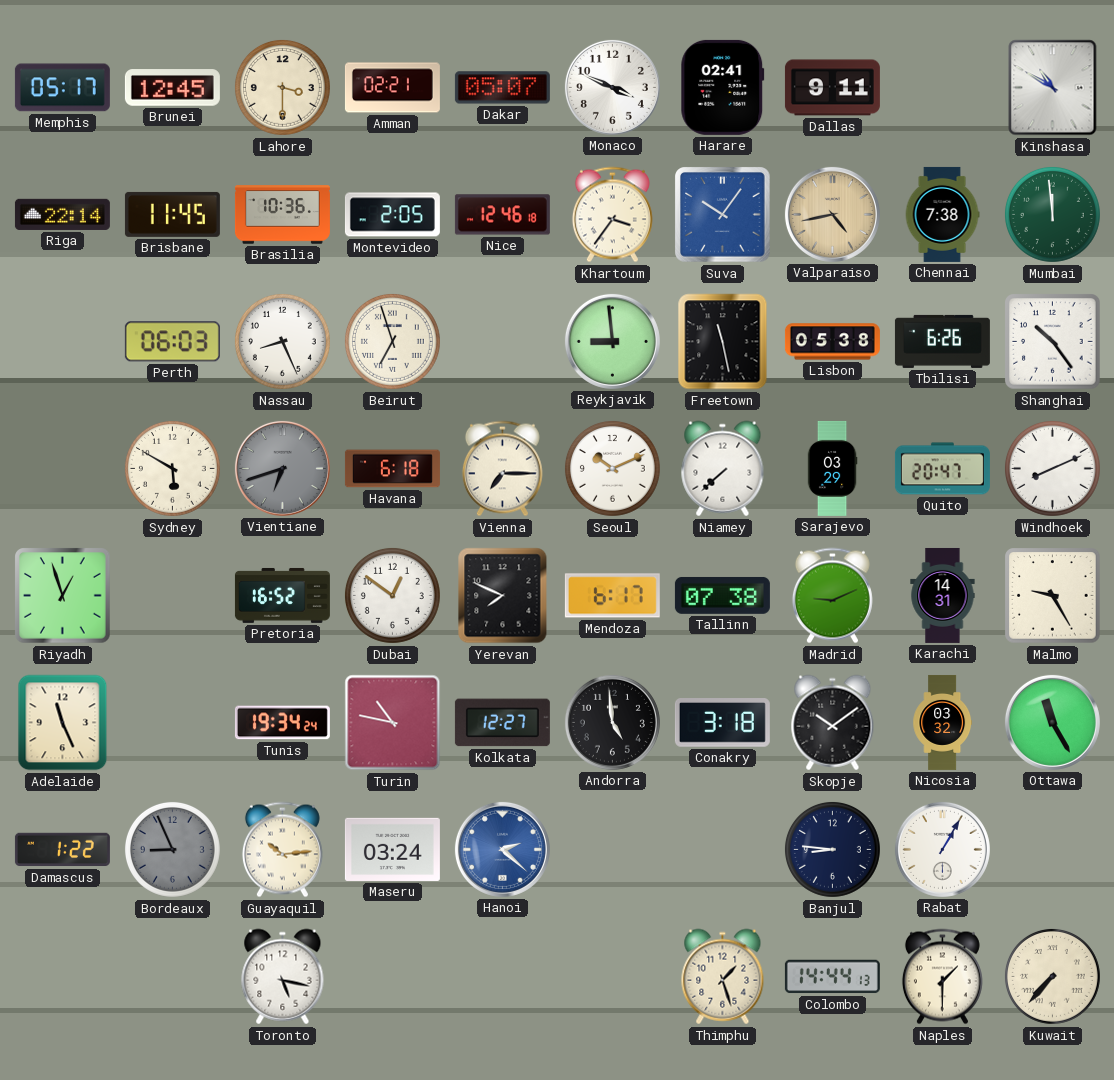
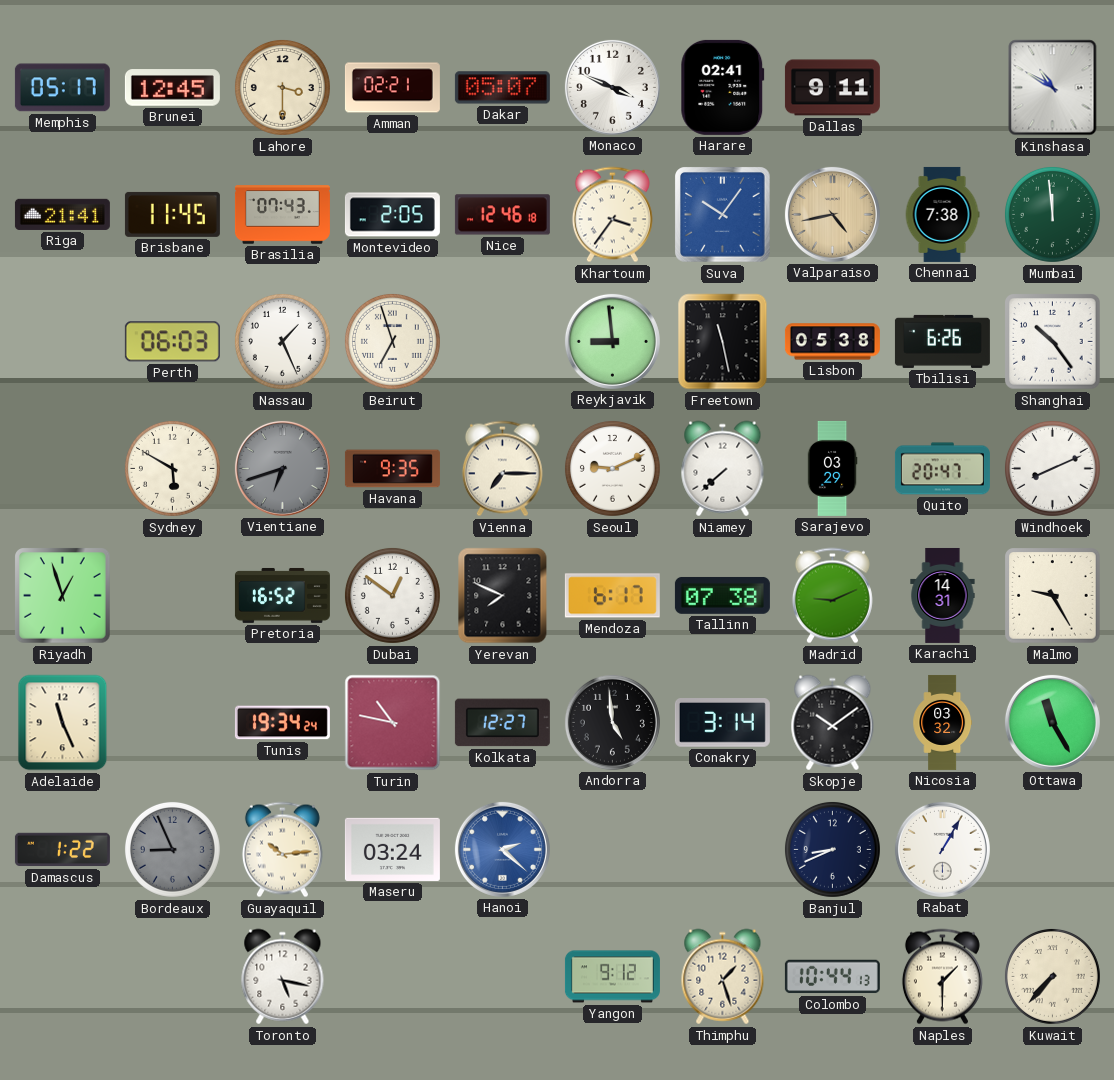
Riga: 22:14 -> 21:41 (62, 214)
Brasilia: 10:36 -> 07:43 (282, 215)
Nassau: 8:26 -> 1:26 (282, 341)
Havana: 6:18 -> 9:35 (392, 469)
Seoul: 10:11 -> 9:11 (612, 468)
Conakry: 3:18 -> 3:14 (722, 723)
Banjul: 8:46 -> 8:41 (832, 849)
Yangon: none -> 9:12 (612, 977)
Colombo: 14:44 -> 10:44 (832, 977)
